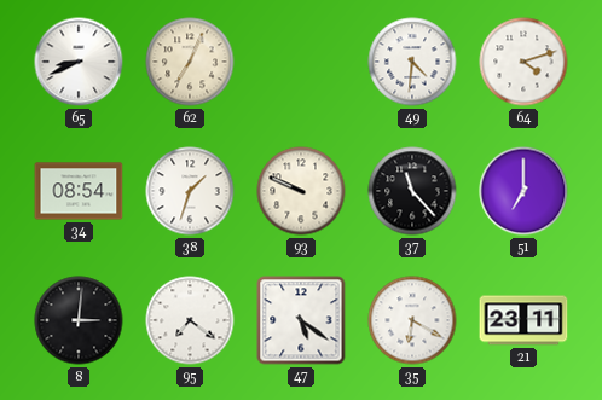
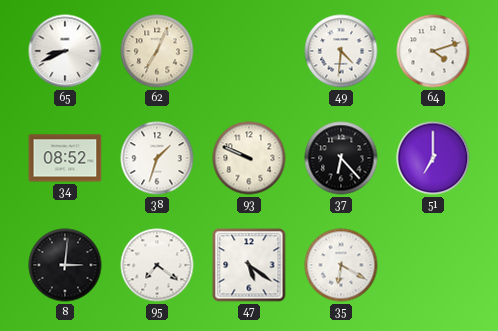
34: 08:54 -> 08:52 (65, 158)
37: 11:23 -> 6:23 (341, 158)
21: 23:11 -> none (523, 320)
